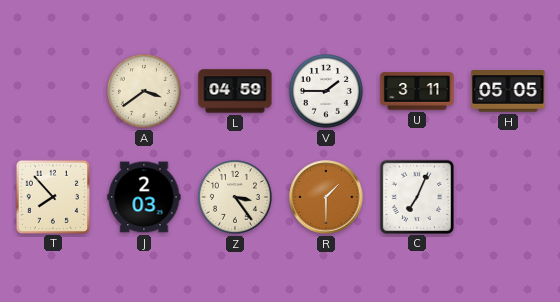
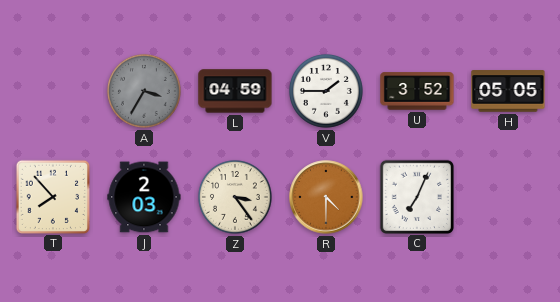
A: 3:39 -> 3:35 (144, 91)
A dial: cream -> grey (144, 91)
U: 3:11 -> 3:52 (417, 91)
R: 1:30 -> 4:30 (326, 197)
